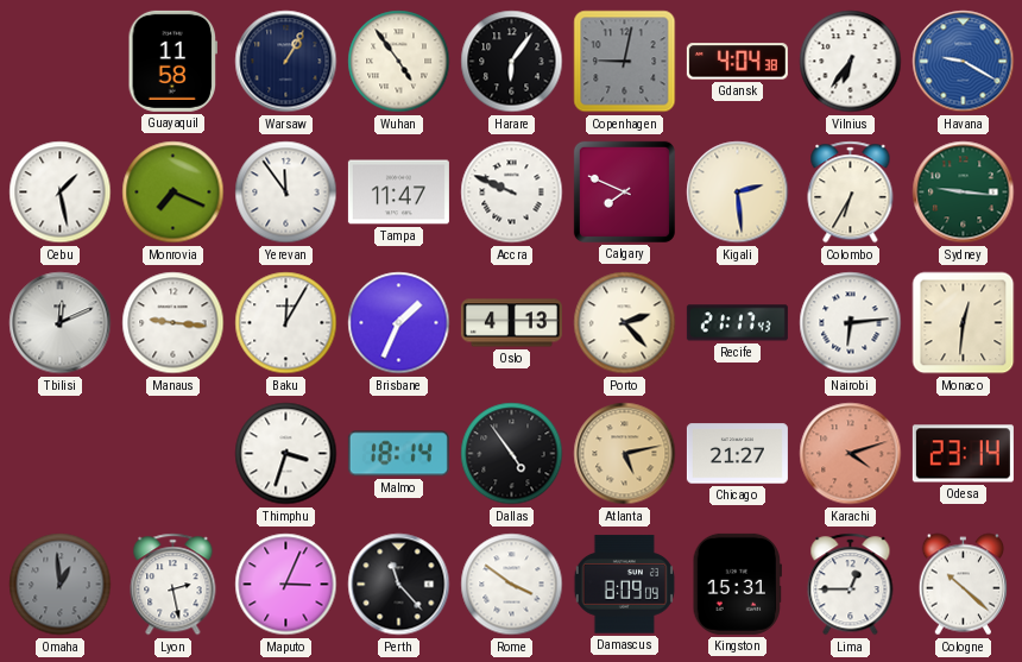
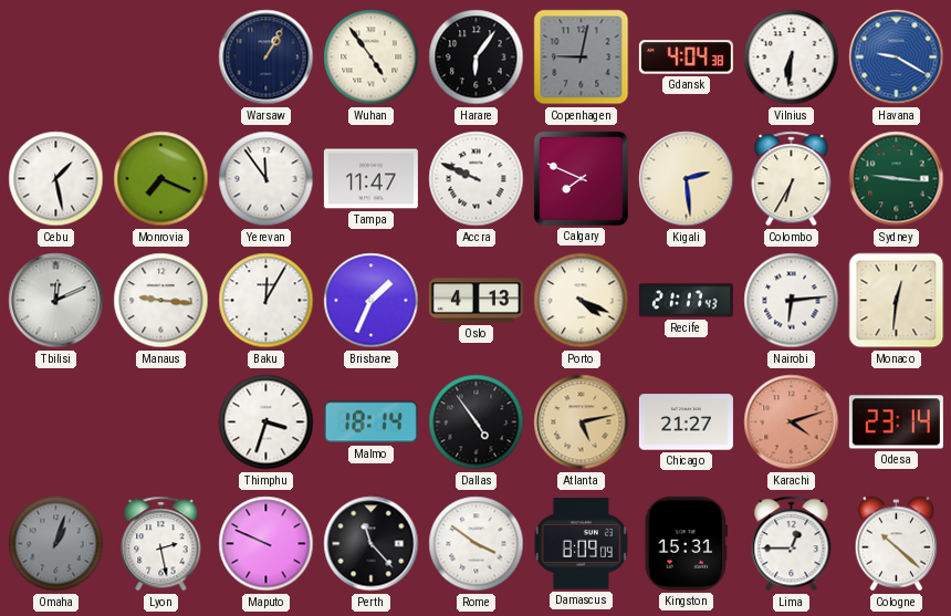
Guayaquil: 11:58 -> none (172, 61)
Vilnius: 6:36 -> 6:31 (792, 58)
Porto: 2:23 -> 4:19 (582, 301)
Omaha: 12:59 -> 1:03 (56, 544)
Maputo: 3:04 -> 9:49 (267, 544)
